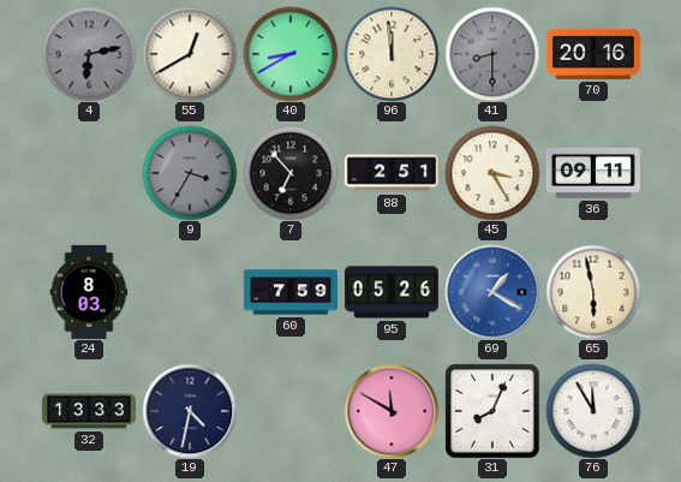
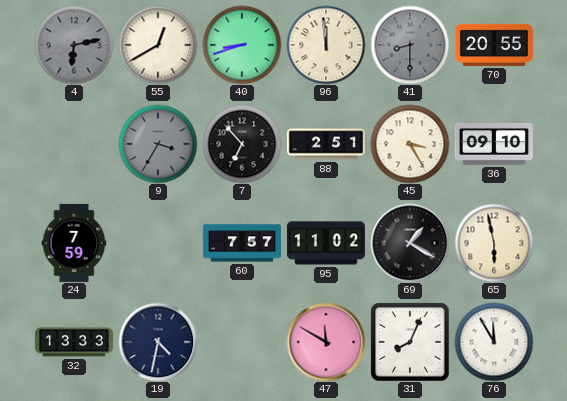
40: 8:40 -> 8:42 (242, 45)
70: 20:16 -> 20:55 (494, 45)
36: 09:11 -> 09:10 (494, 144)
24: 8:03 -> 7:59 (74, 243)
60: 7:59 -> 7:57 (242, 243)
95: 05:26 -> 11:02 (326, 243)
69 dial: blue -> black (410, 243)
